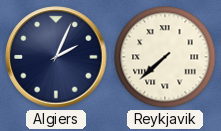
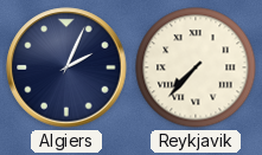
Reykjavik: 7:38 -> 7:37 (196, 67)
